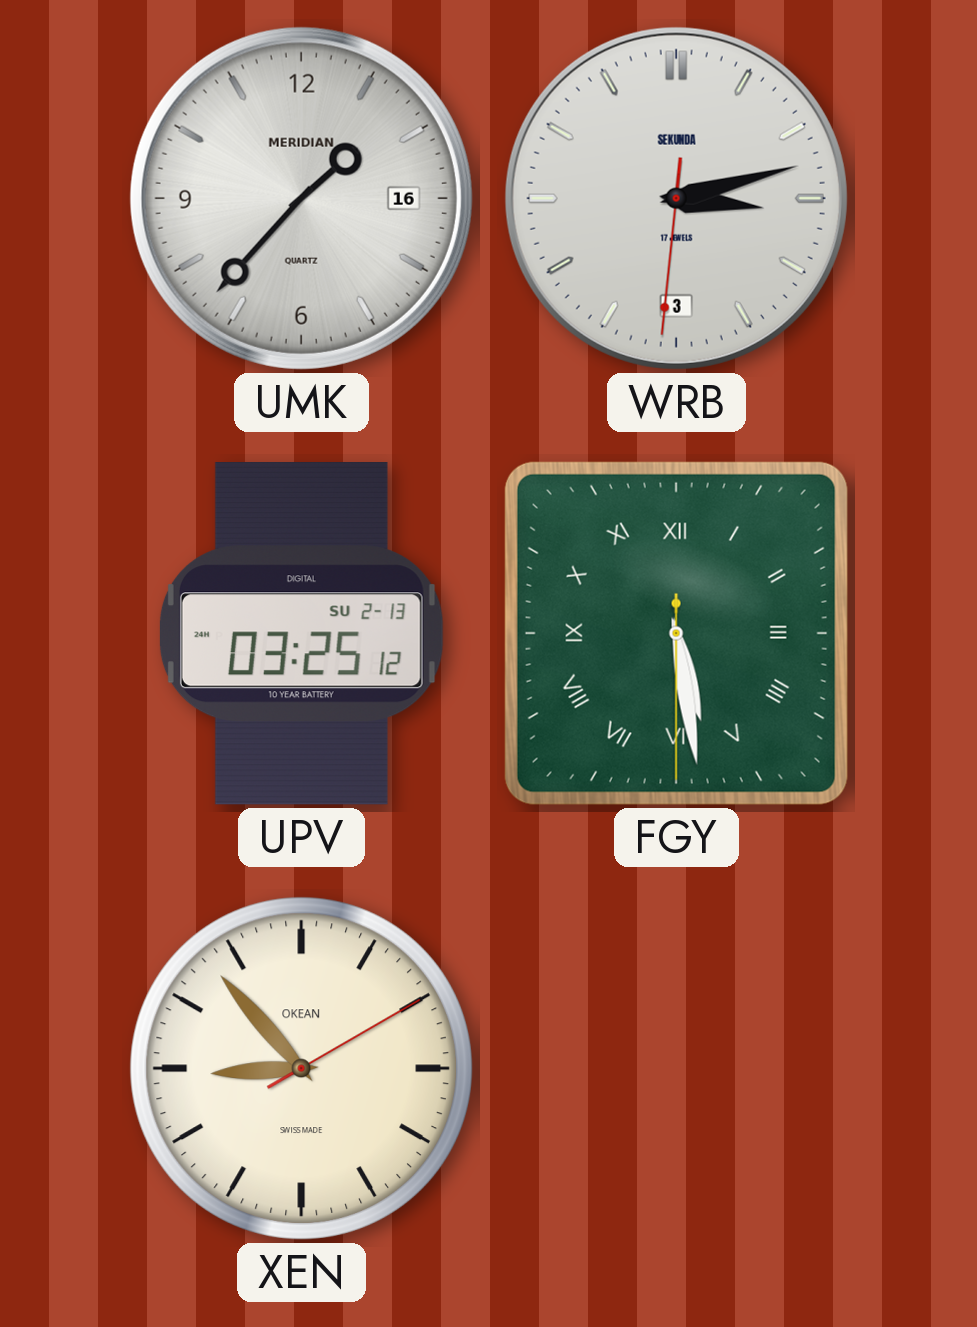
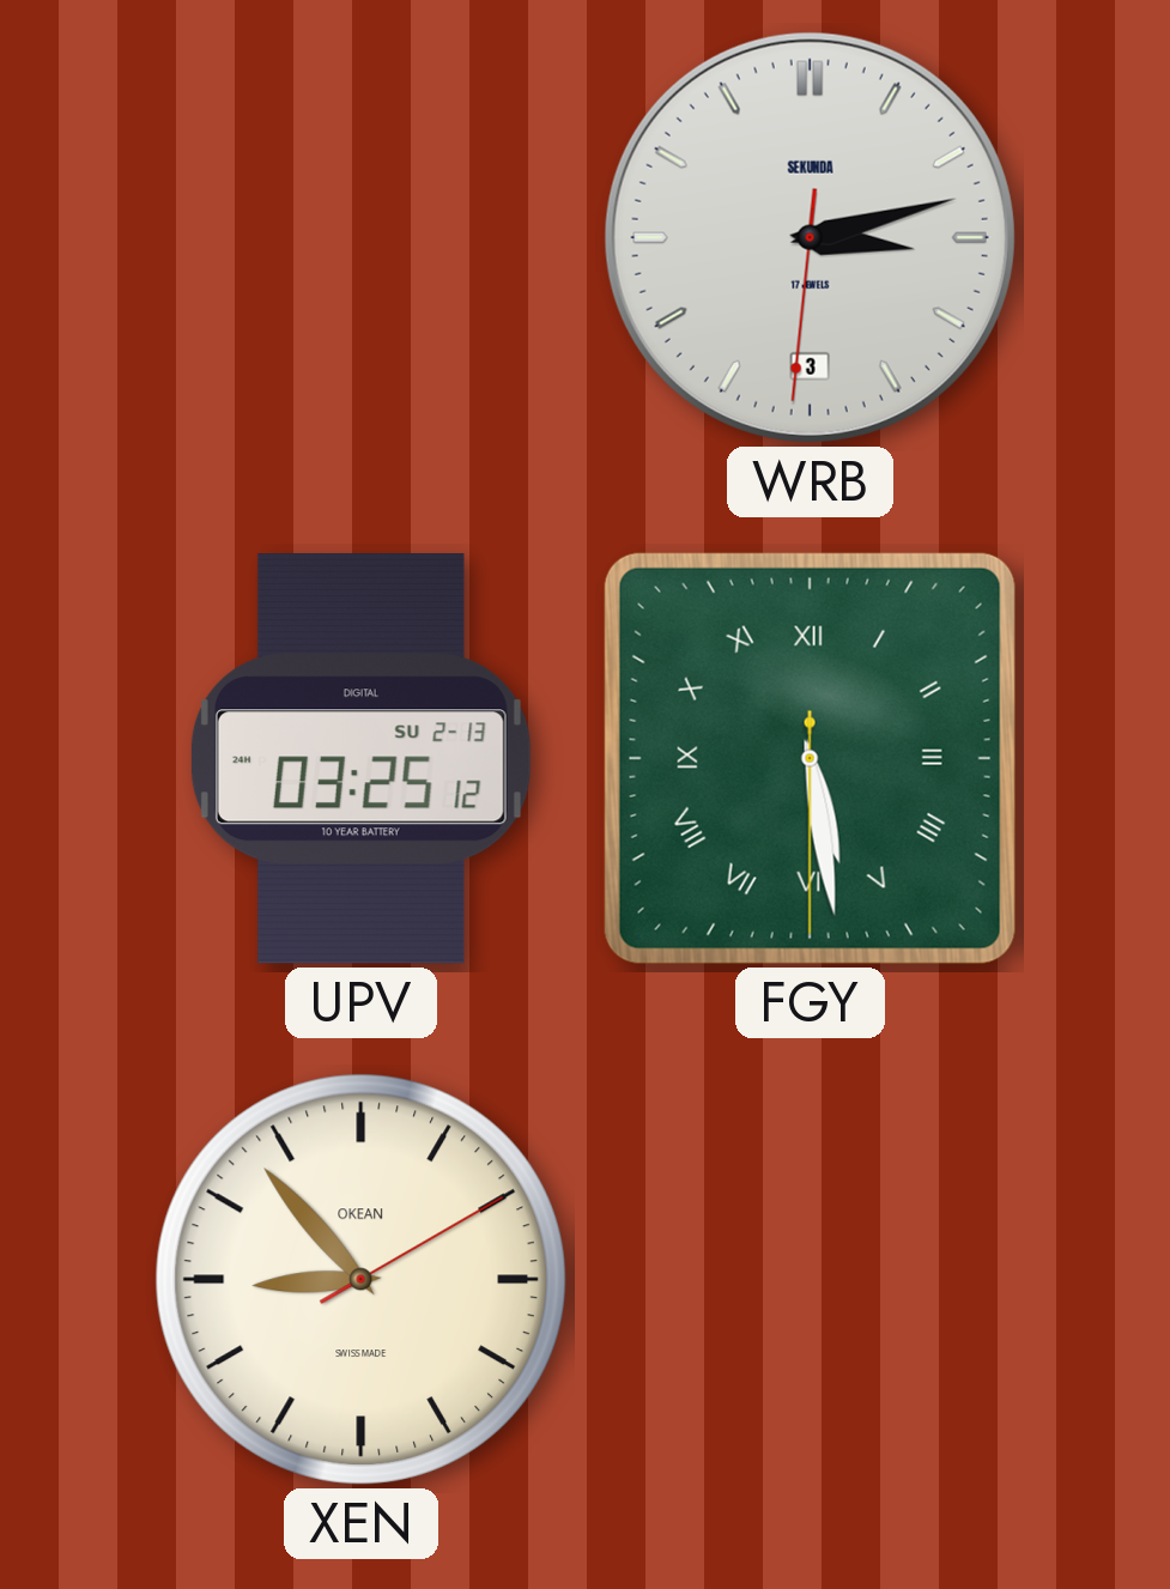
UMK: 1:37 -> none (301, 198)
